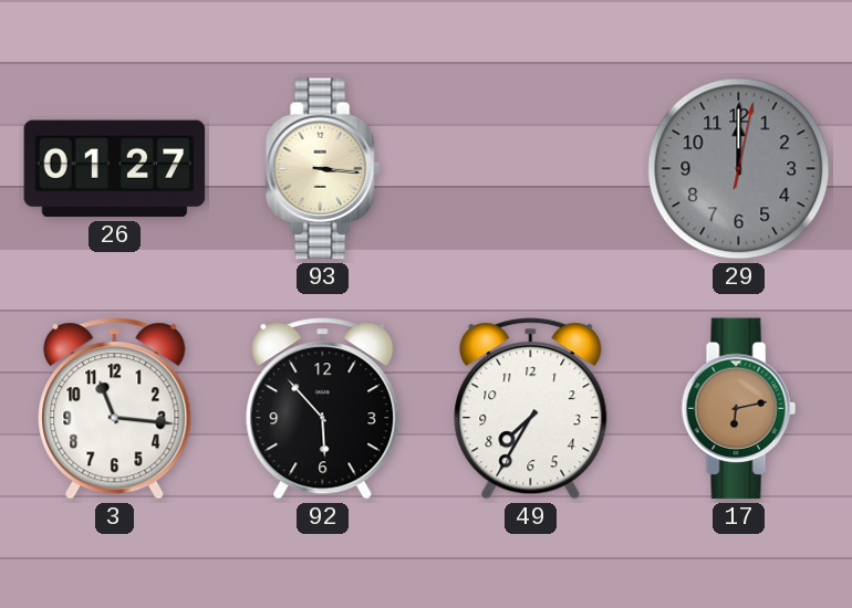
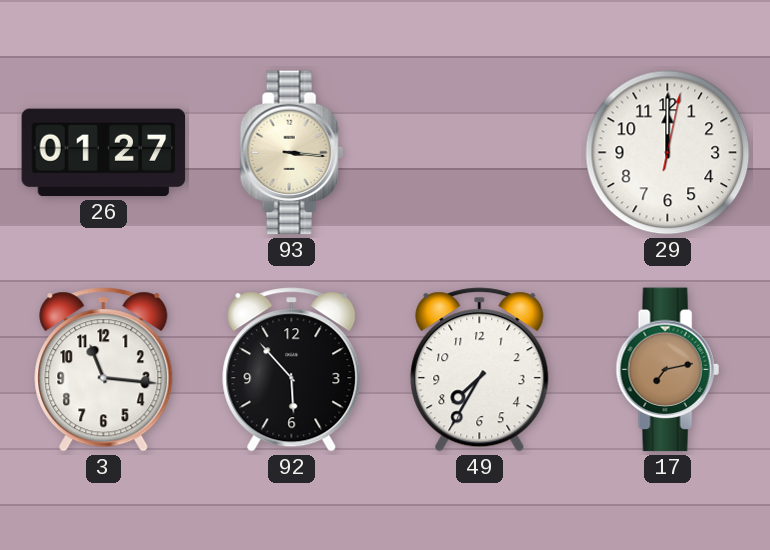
29 dial: grey -> white (668, 153)
17: 6:13 -> 7:13 (667, 370)
